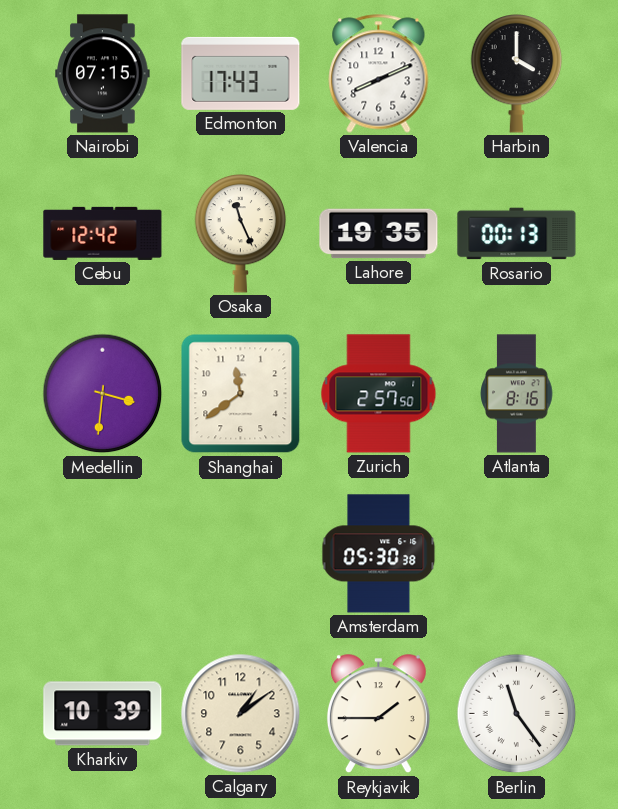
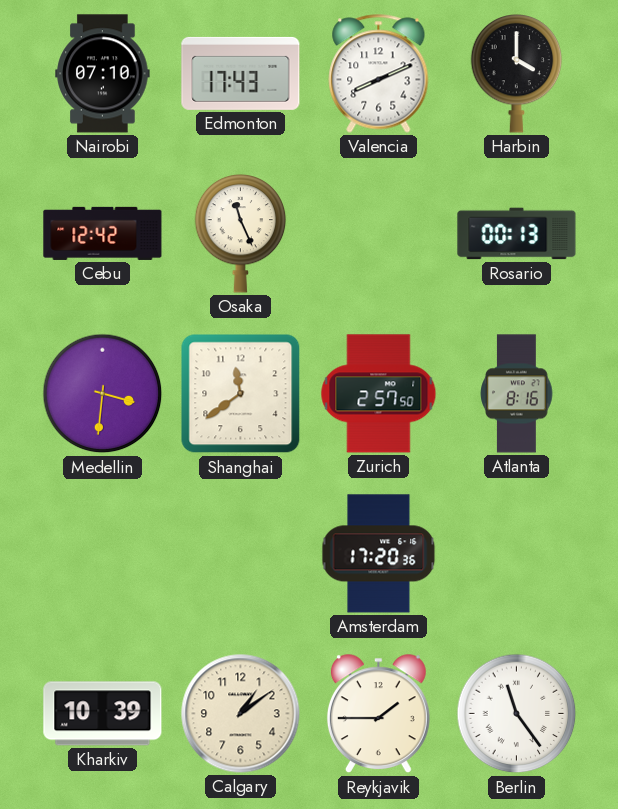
Nairobi: 07:15 -> 07:10 (103, 74)
Lahore: 19:35 -> none (379, 234)
Amsterdam: 05:30 -> 17:20 (379, 554)
